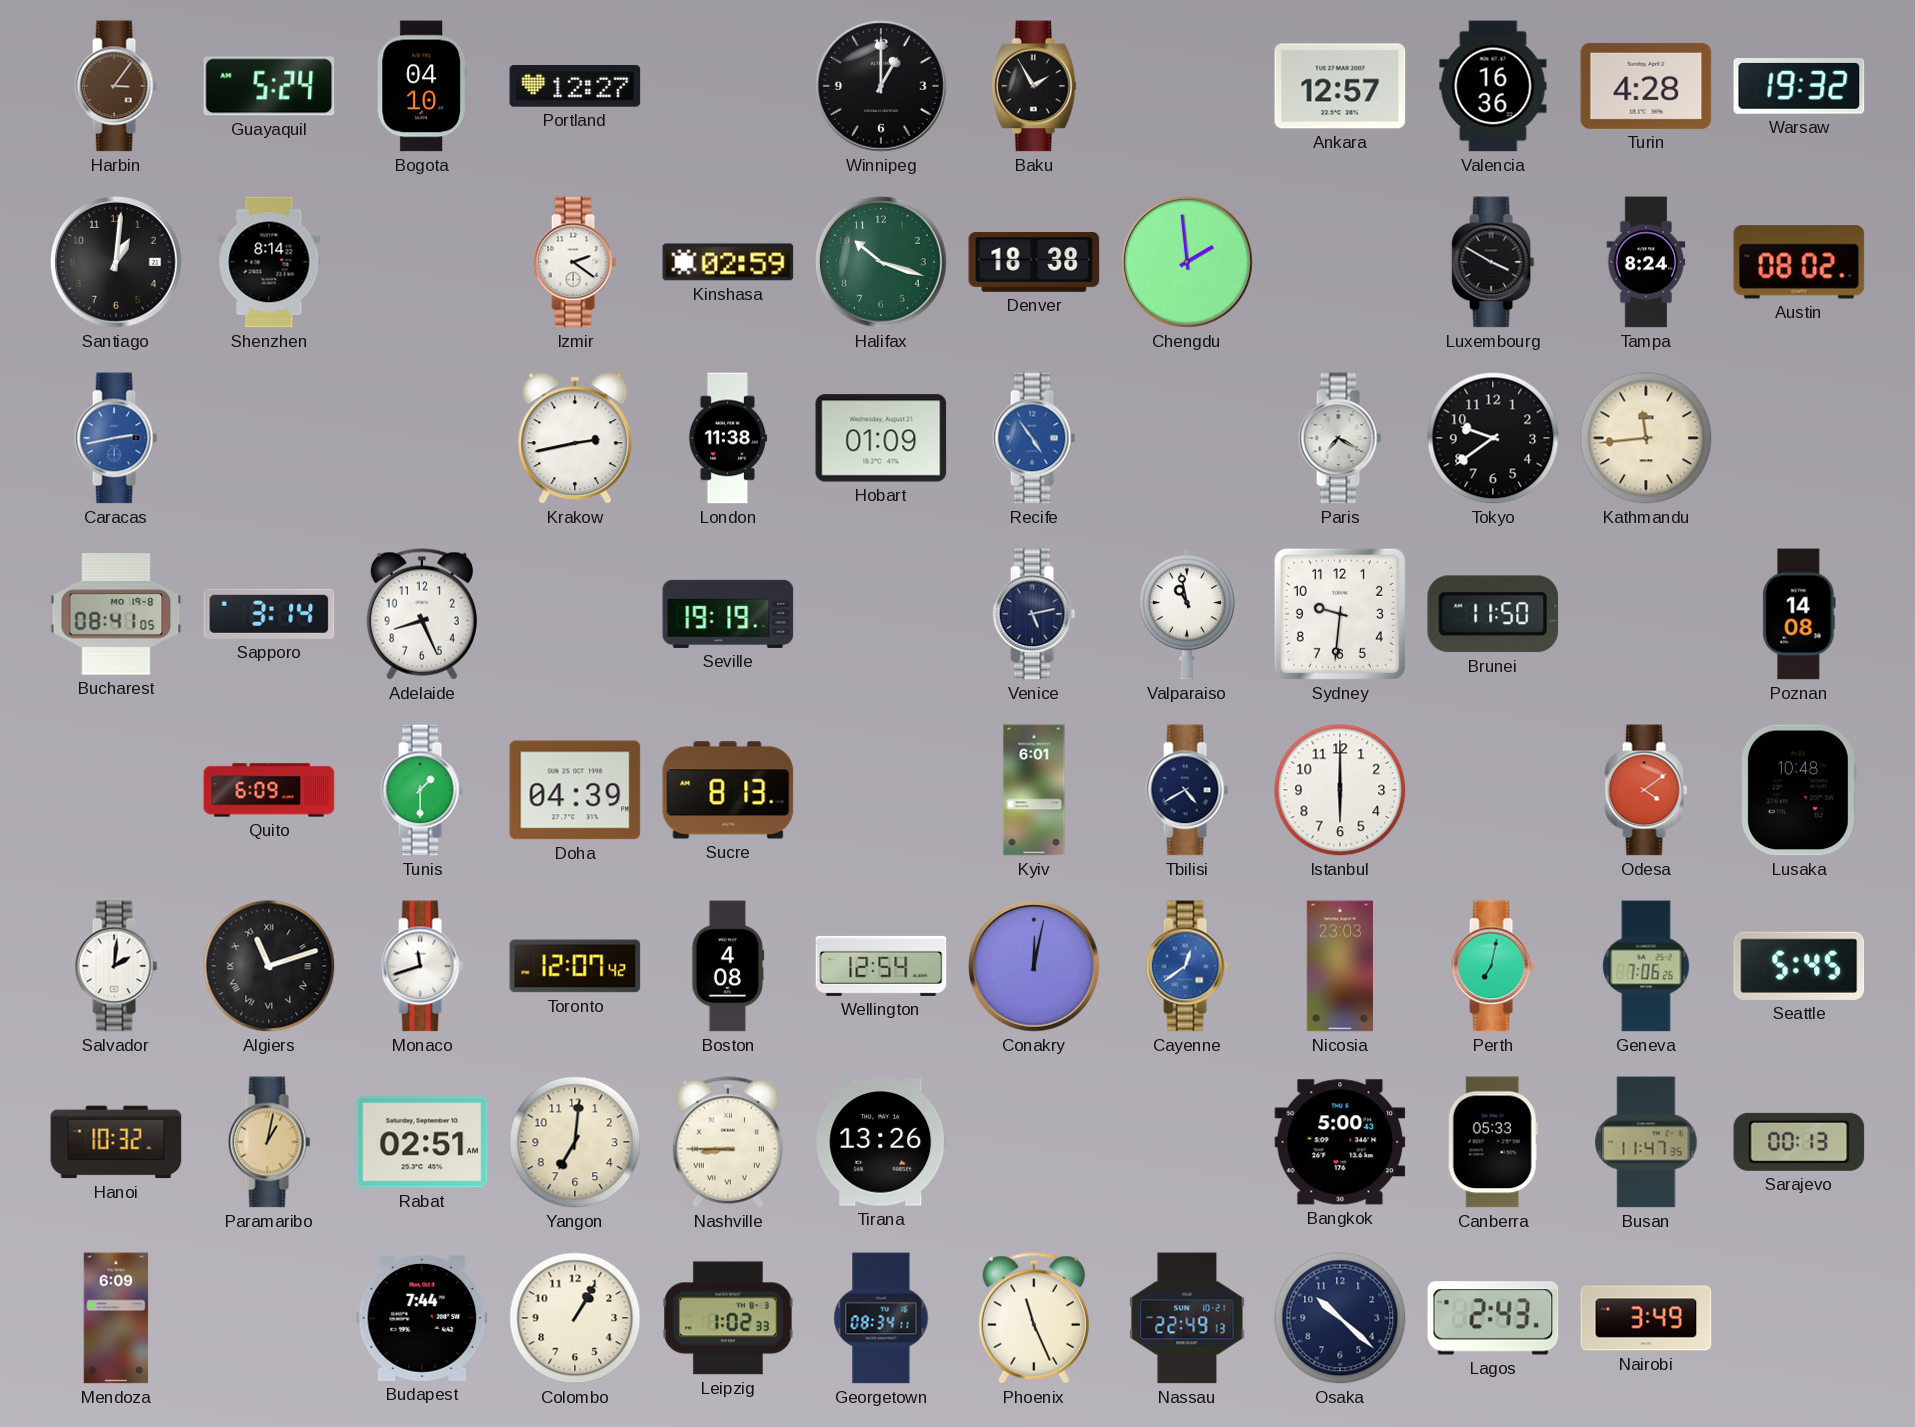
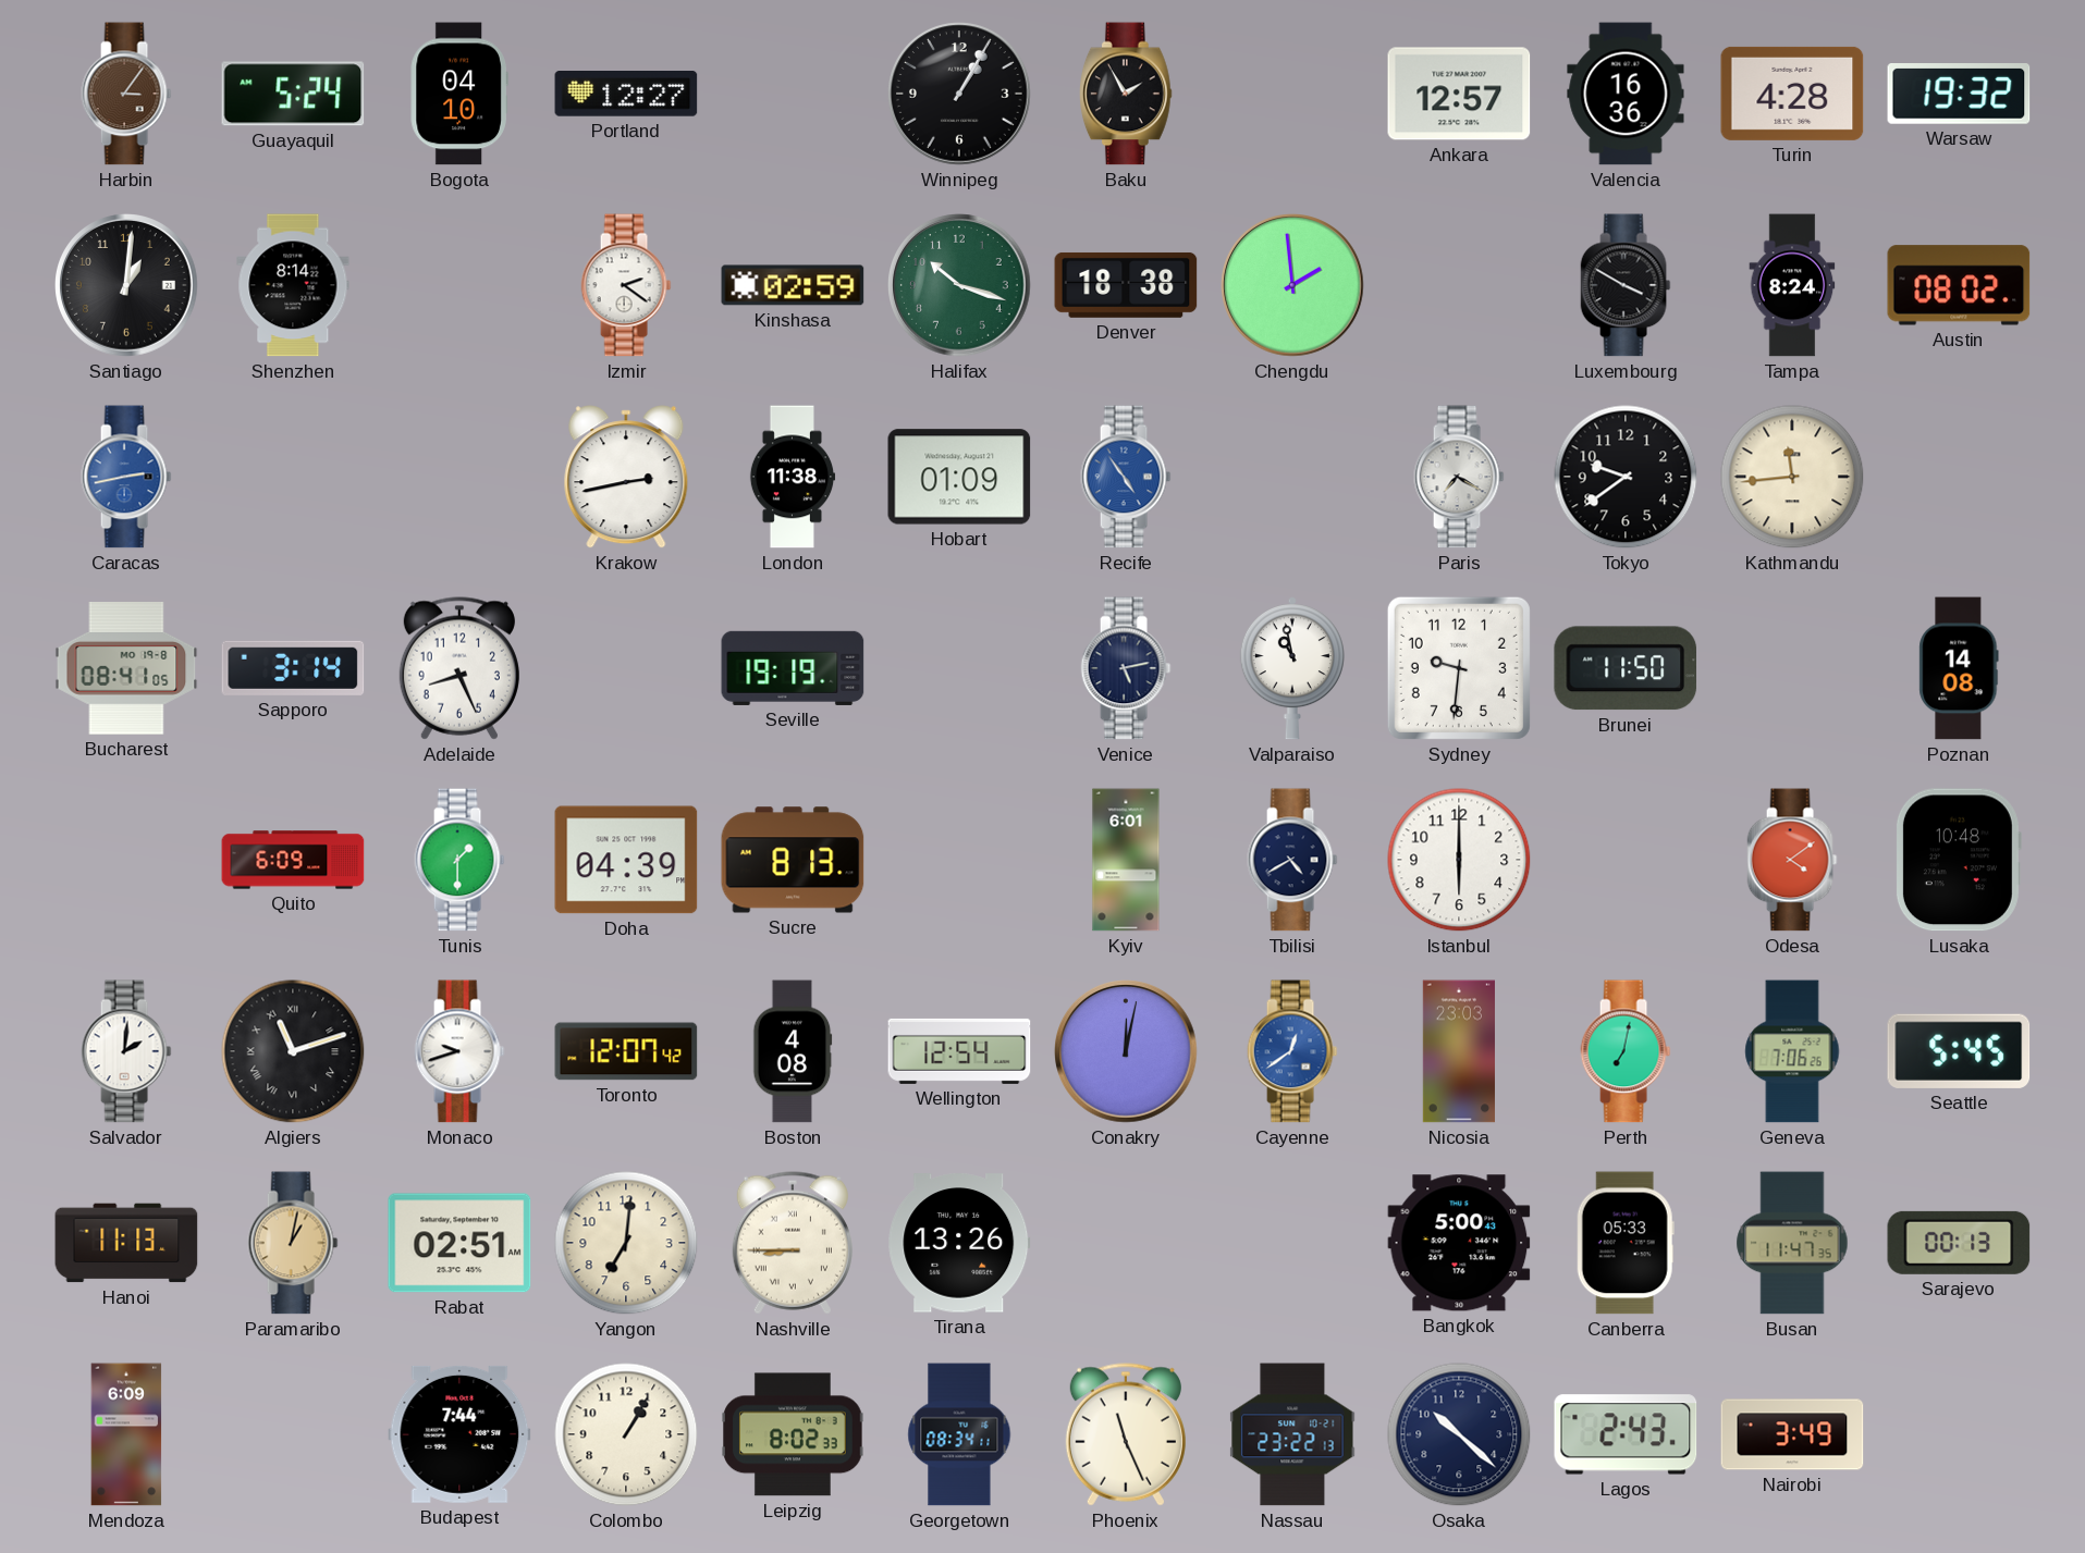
Winnipeg: 1:00 -> 1:05 (959, 94)
Monaco: 11:42 -> 9:42 (459, 1051)
Hanoi: 10:32 -> 11:13 (126, 1243)
Leipzig: 1:02 -> 8:02 (794, 1434)
Nassau: 22:49 -> 23:22 (1292, 1434)
